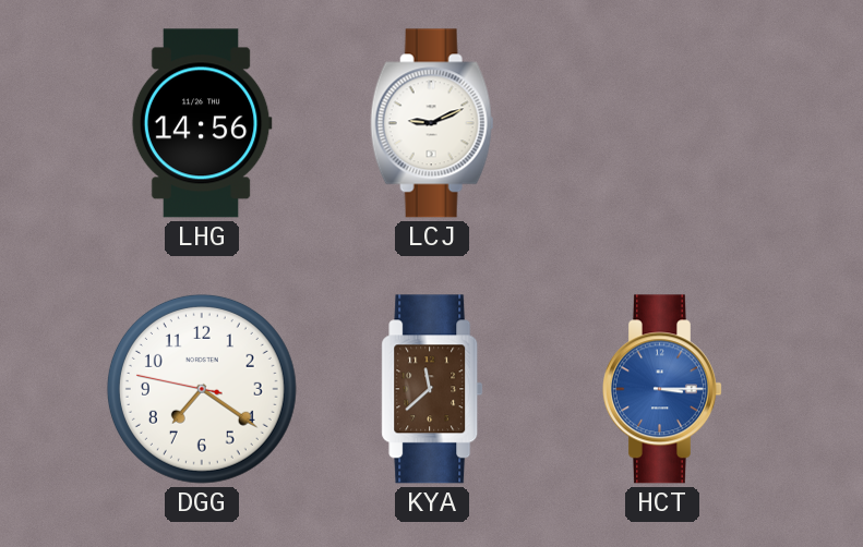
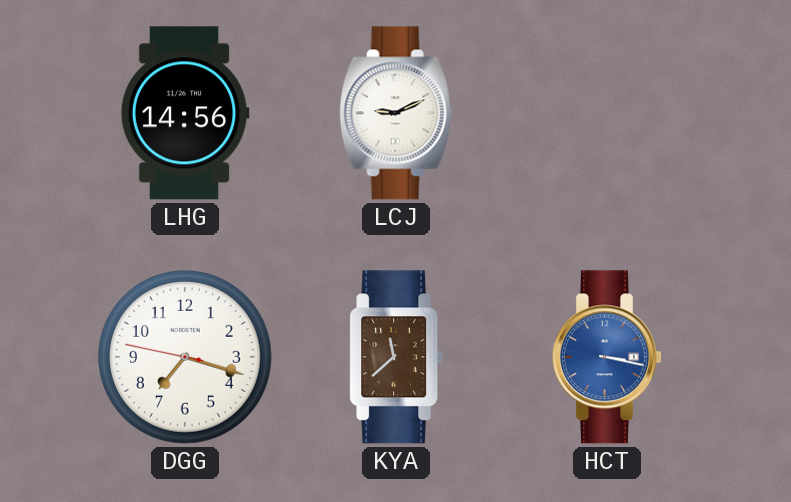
DGG: 7:20 -> 7:17 (185, 357)
HCT: 3:15 -> 3:17 (607, 357)
